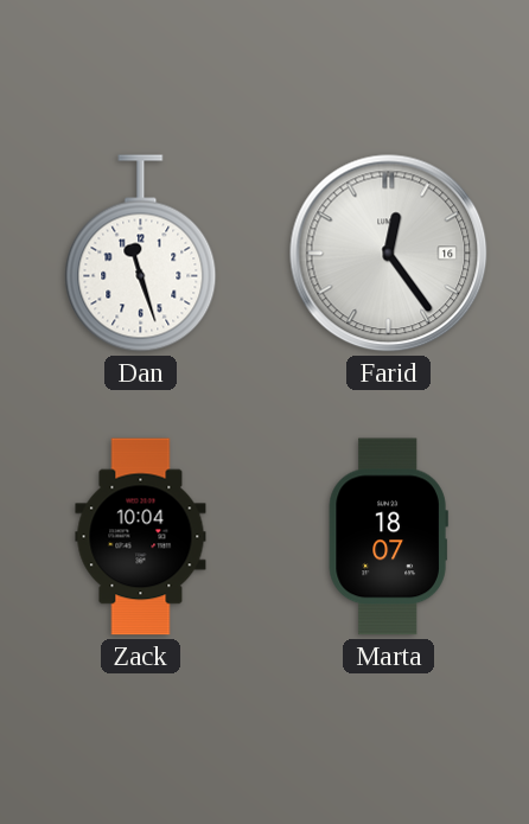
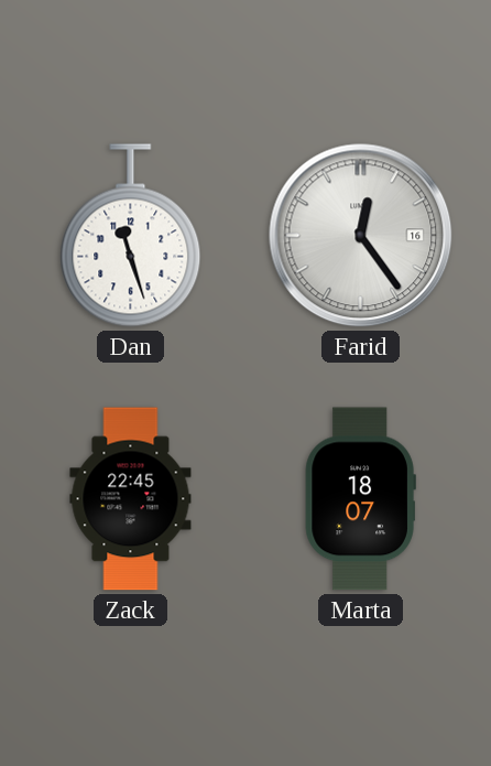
Zack: 10:04 -> 22:45 (131, 499)
